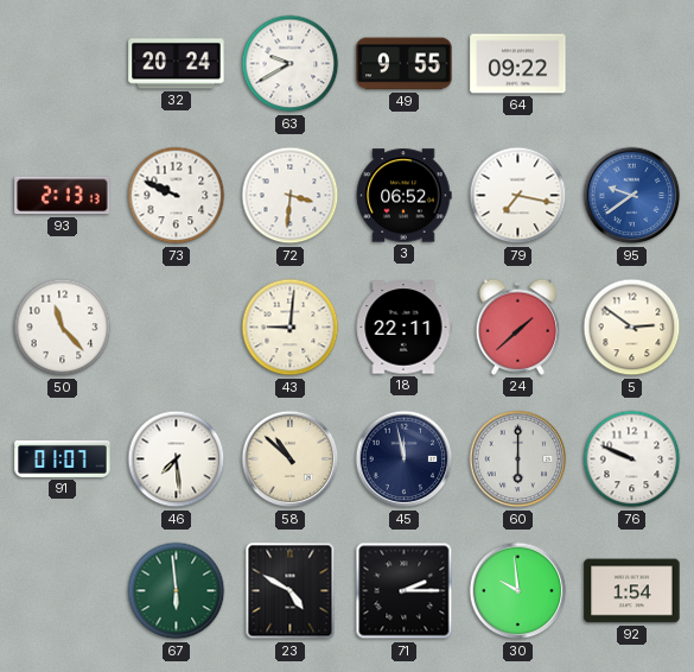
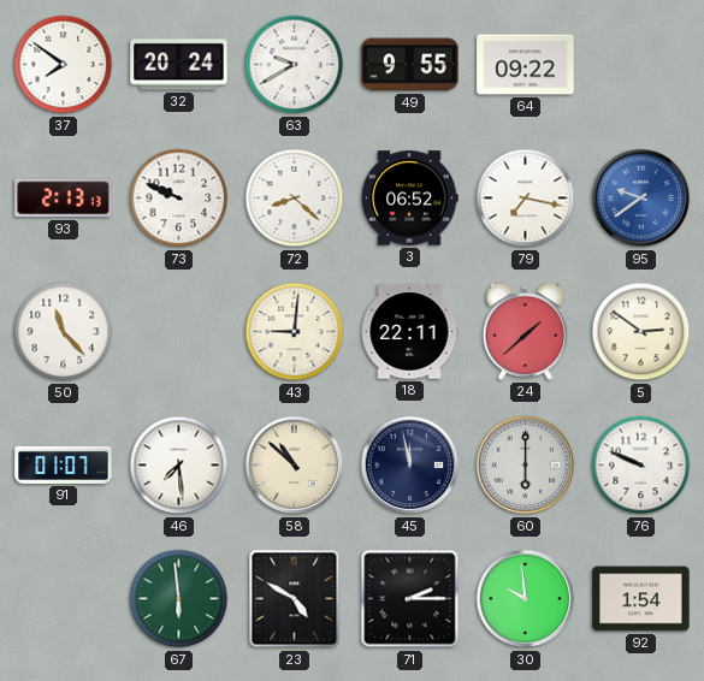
37: none -> 7:51 (64, 65)
72: 3:31 -> 8:22 (295, 199)
